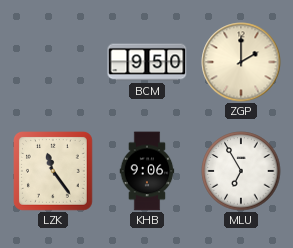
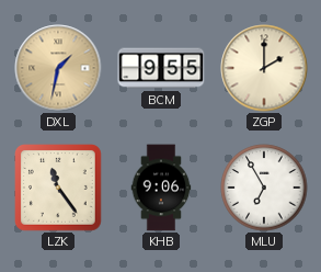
DXL: none -> 1:32 (58, 68)
BCM: 9:50 -> 9:55 (161, 68)
